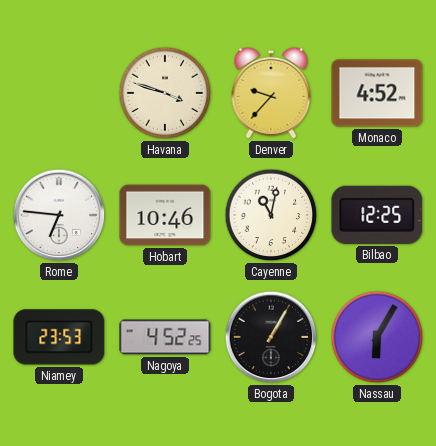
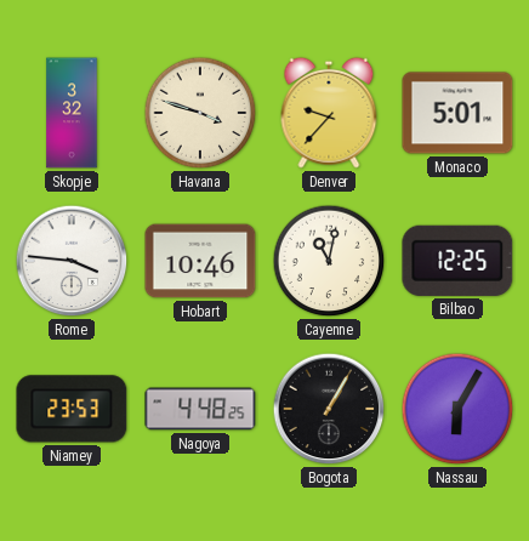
Skopje: none -> 3:32 (72, 113)
Monaco: 4:52 -> 5:01 (457, 113)
Rome: 6:46 -> 3:46 (72, 261)
Nagoya: 4:52 -> 4:48 (200, 409)
